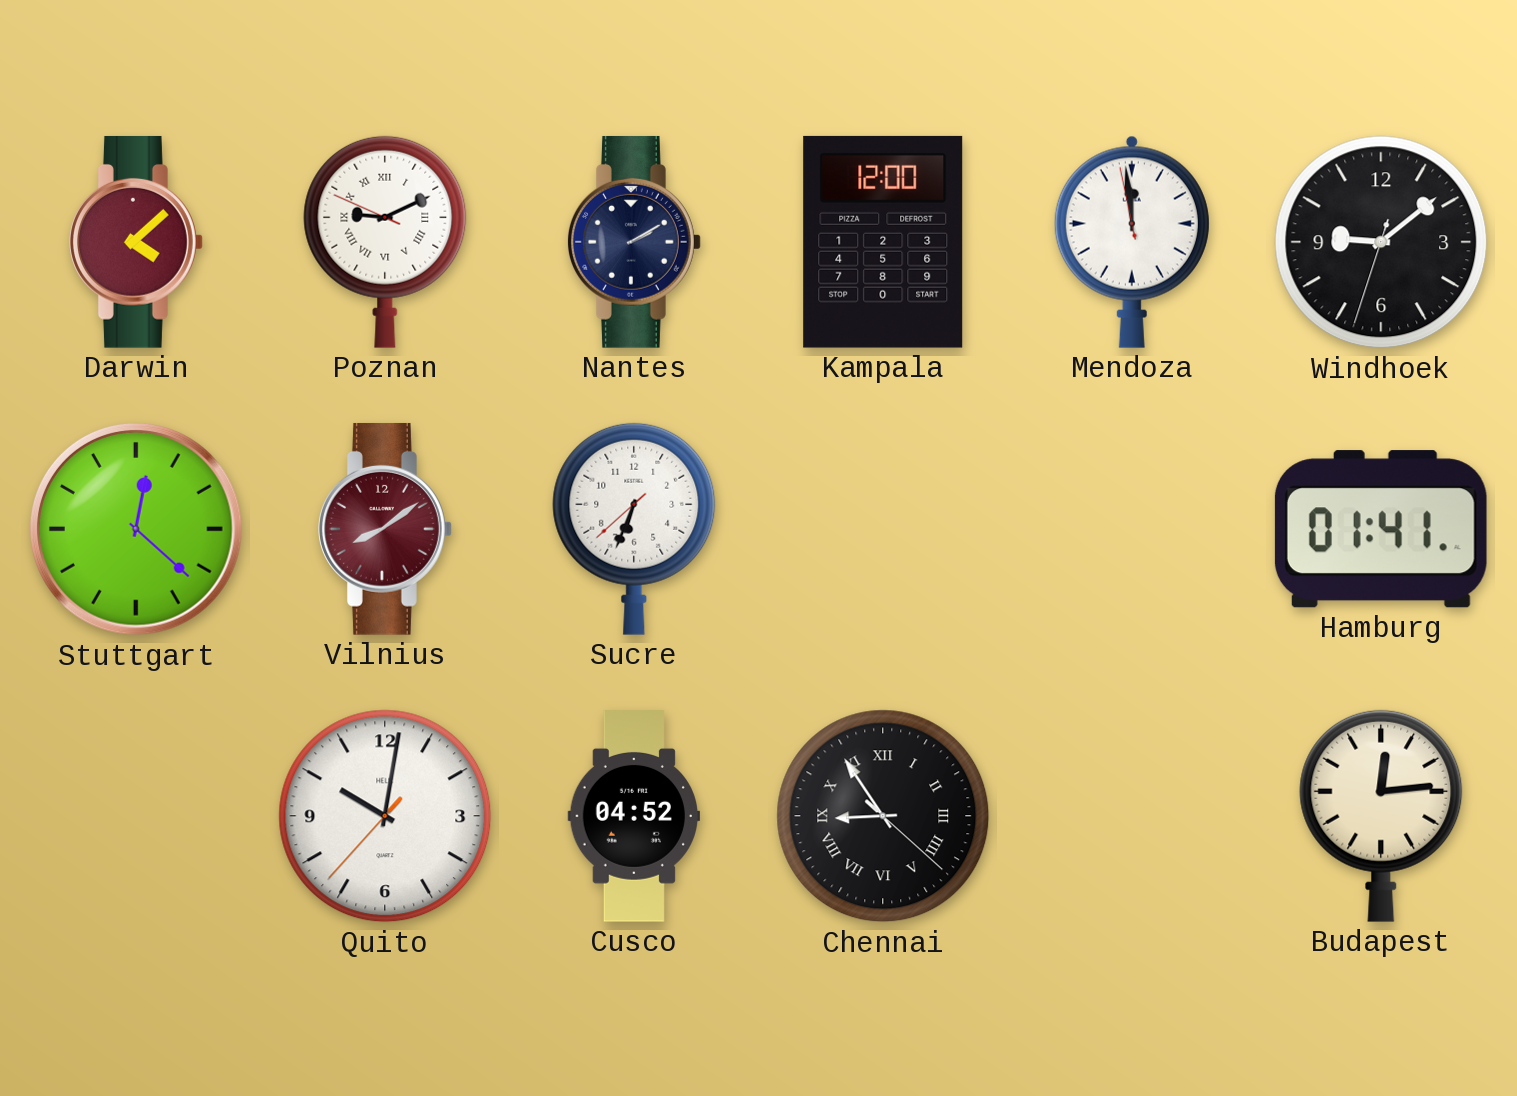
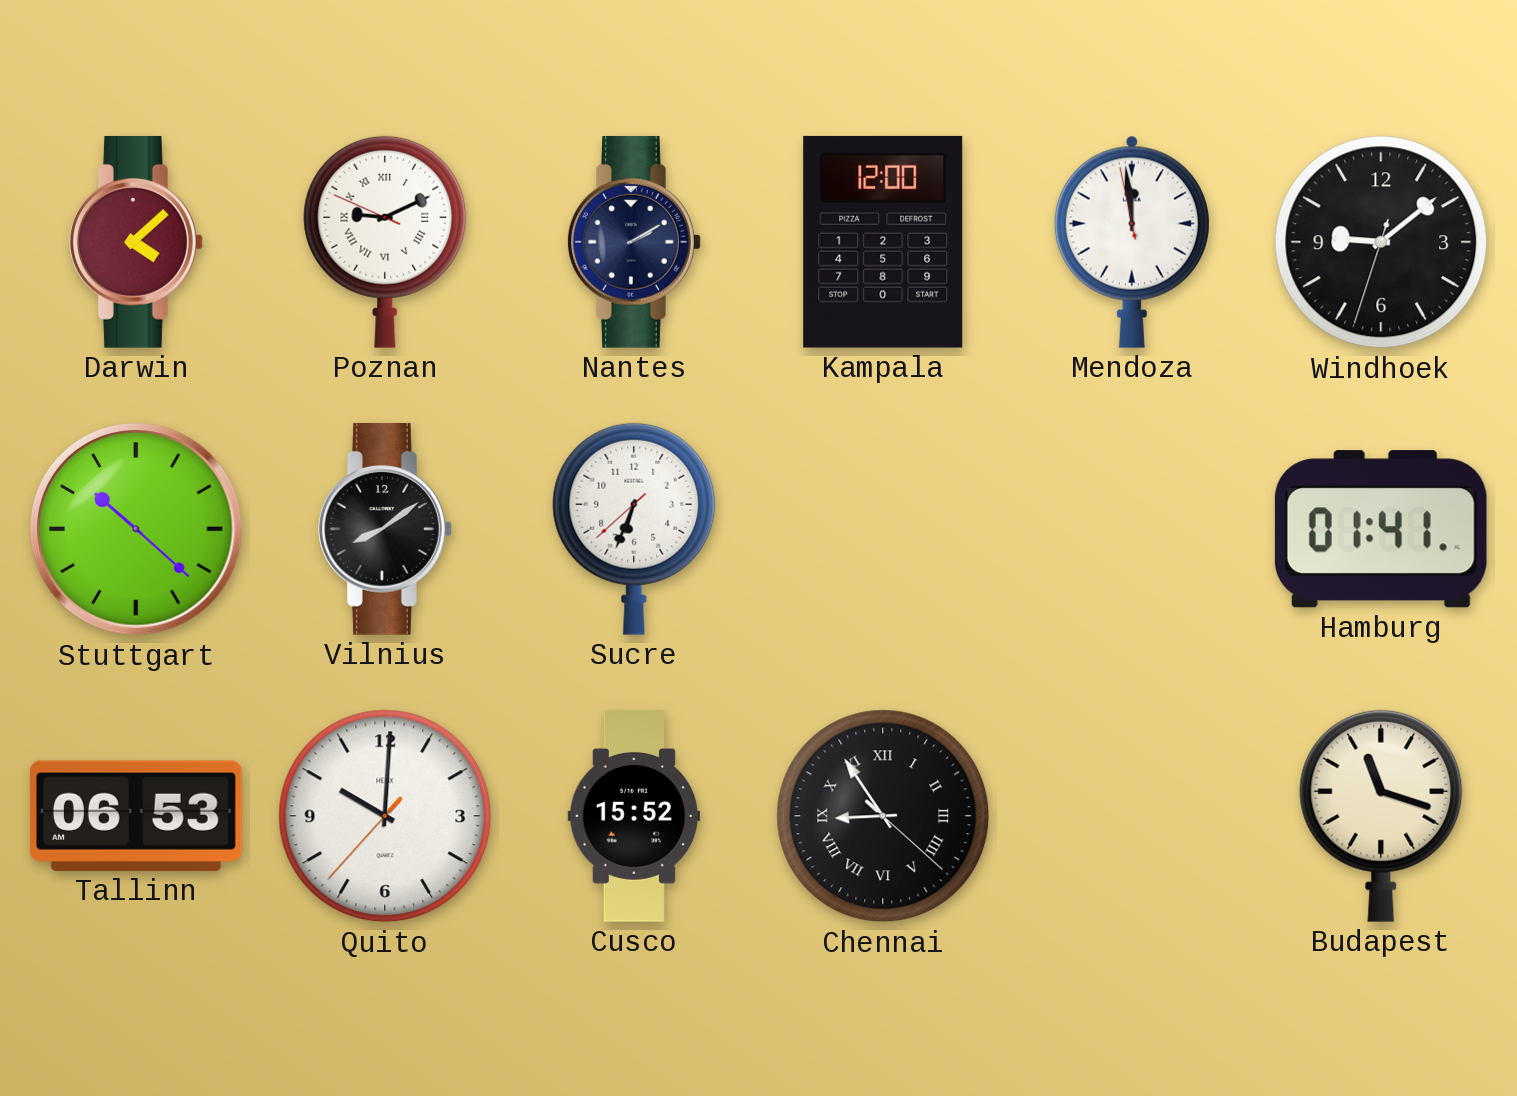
Stuttgart: 12:22 -> 10:22 (136, 529)
Vilnius dial: burgundy -> black (386, 529)
Tallinn: none -> 06:53 (136, 816)
Quito: 10:01 -> 10:00 (385, 816)
Cusco: 04:52 -> 15:52 (633, 816)
Budapest: 12:14 -> 11:18 (1381, 816)
